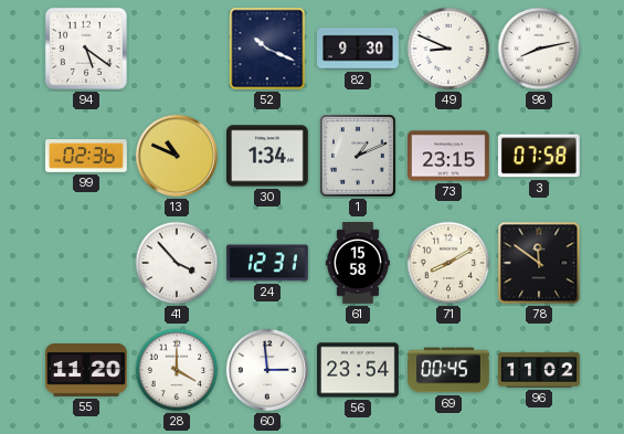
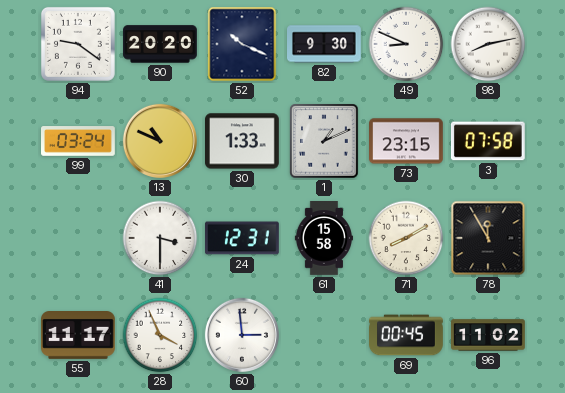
94: 5:21 -> 9:21 (78, 44)
90: none -> 20:20 (160, 44)
99: 02:36 -> 03:24 (79, 141)
30: 1:34 -> 1:33 (243, 141)
41: 3:53 -> 3:30 (160, 238)
78: 11:51 -> 11:55 (488, 238)
55: 11:20 -> 11:17 (79, 336)
28: 4:00 -> 3:56 (160, 335)
56: 23:54 -> none (359, 370)
